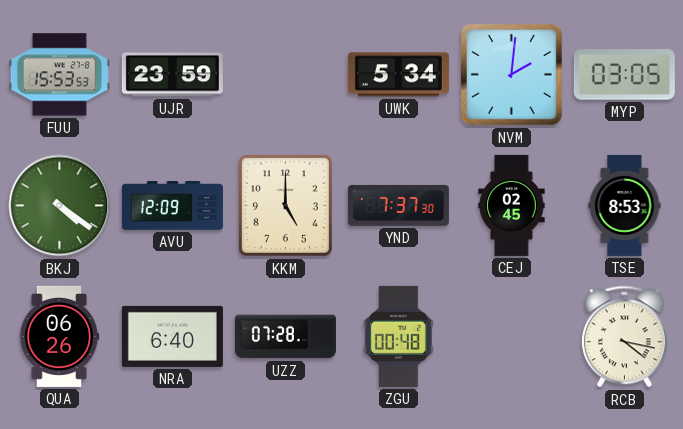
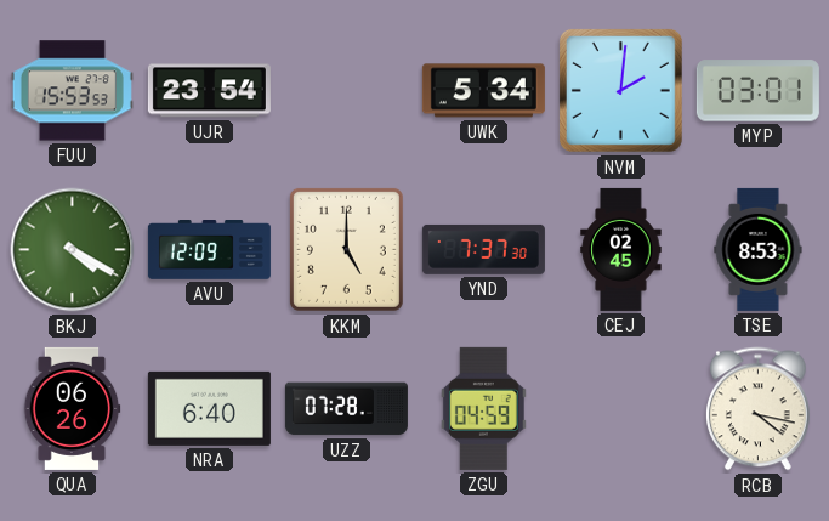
UJR: 23:59 -> 23:54 (209, 91)
MYP: 03:05 -> 03:01 (757, 91)
BKJ: 4:21 -> 4:20 (73, 250)
ZGU: 00:48 -> 04:59 (483, 408)
